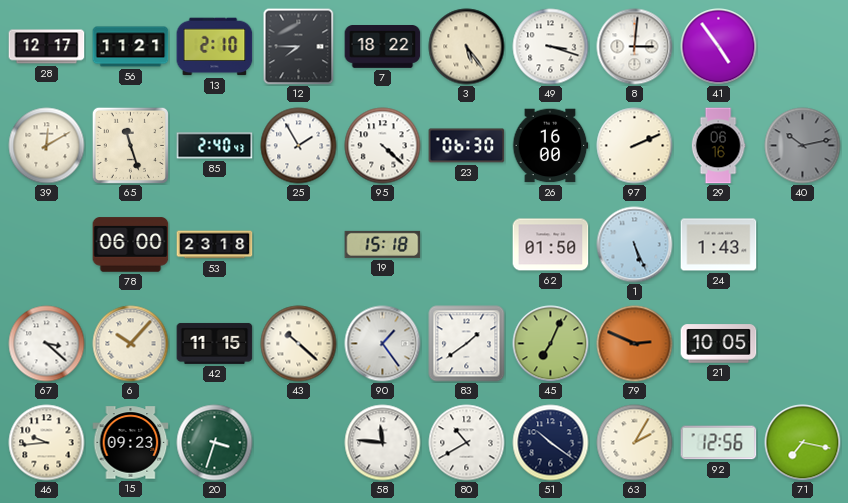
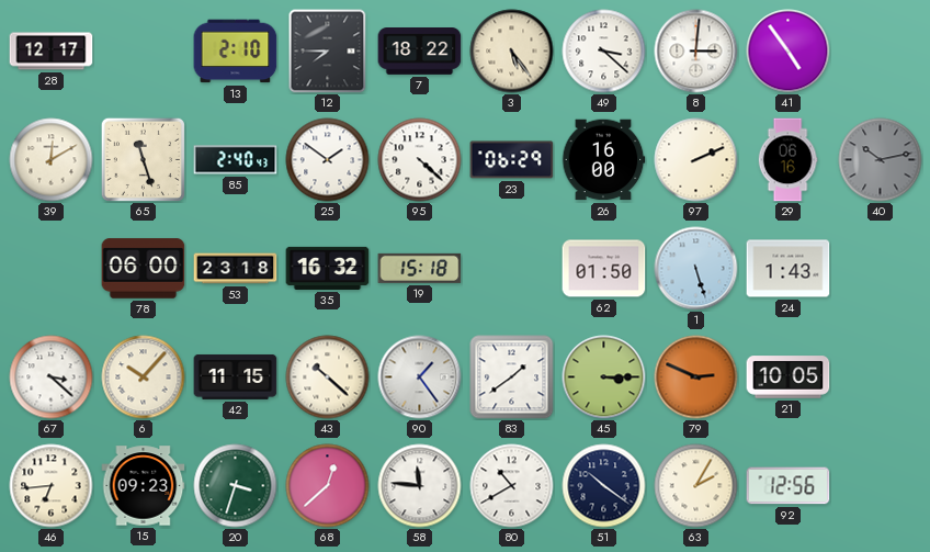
56: 11:21 -> none (131, 47)
49: 3:18 -> 3:22 (604, 52)
25: 1:55 -> 1:51 (328, 160)
23: 06:30 -> 06:29 (512, 160)
35: none -> 16:32 (328, 268)
1: 5:26 -> 5:27 (696, 269)
45: 7:04 -> 3:15 (604, 378)
46: 9:44 -> 6:44 (52, 486)
68: none -> 12:38 (328, 486)
71: 7:17 -> none (803, 443)
